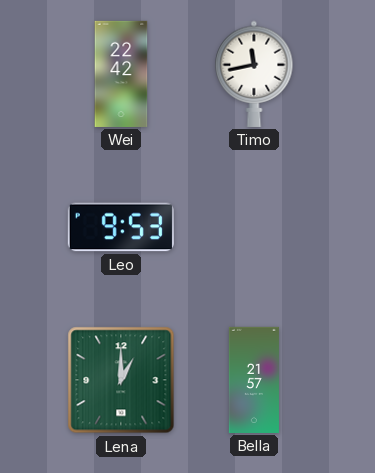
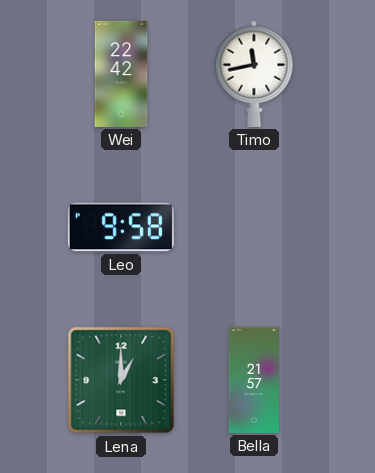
Leo: 9:53 -> 9:58 (121, 227)
